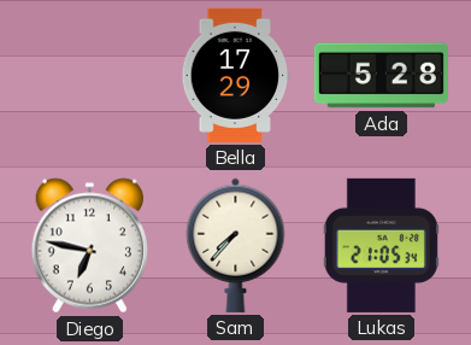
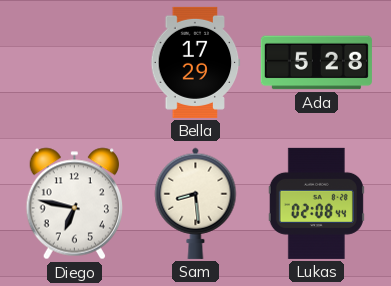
Sam: 7:37 -> 8:29 (196, 203)
Lukas: 21:05 -> 02:08 (316, 203)
